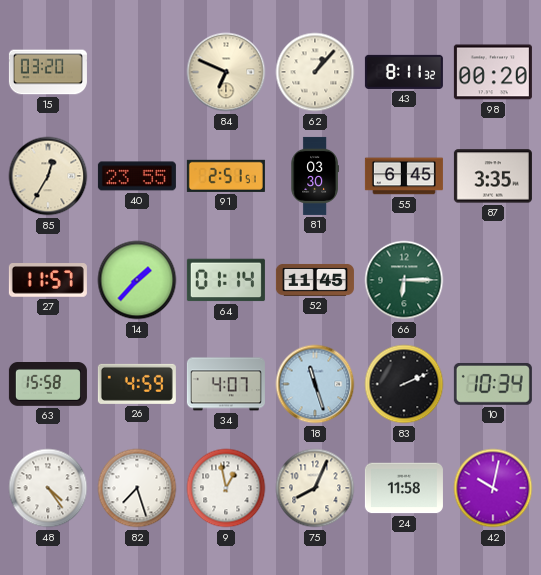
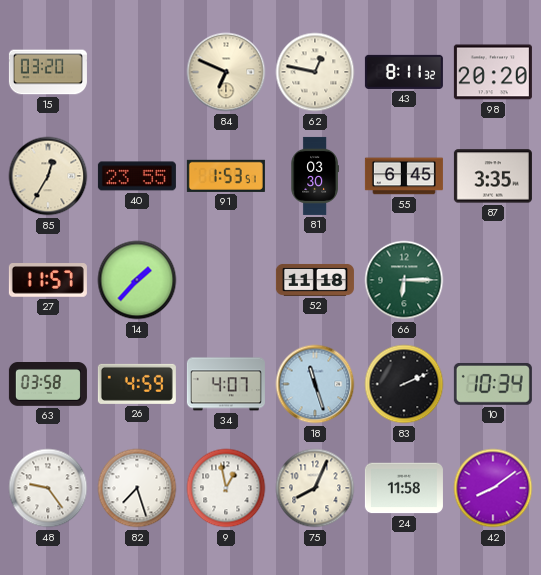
62: 1:07 -> 12:47 (315, 72)
98: 00:20 -> 20:20 (493, 72)
91: 2:51 -> 1:53 (226, 176)
64: 01:14 -> none (226, 280)
52: 11:45 -> 11:18 (315, 280)
63: 15:58 -> 03:58 (48, 385)
48: 4:24 -> 9:24 (48, 488)
42: 10:02 -> 8:09 (493, 488)
